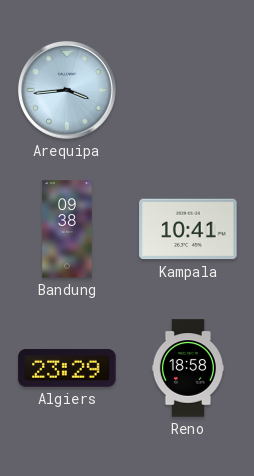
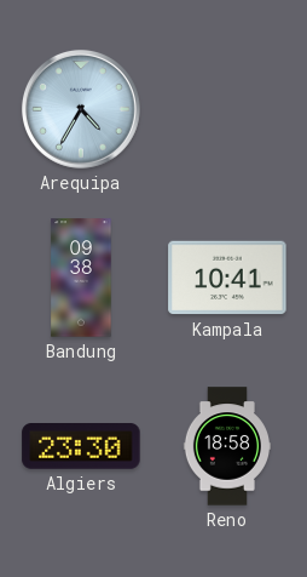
Arequipa: 3:44 -> 4:35 (81, 109)
Algiers: 23:29 -> 23:30 (81, 447)
